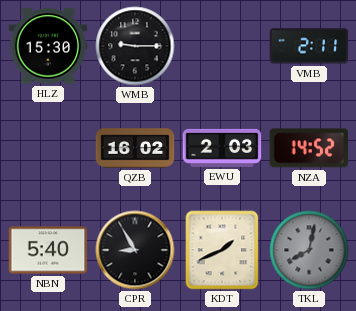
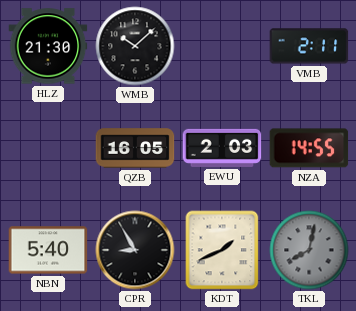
HLZ: 15:30 -> 21:30 (48, 46)
WMB: 9:15 -> 10:08 (135, 46)
QZB: 16:02 -> 16:05 (135, 148)
NZA: 14:52 -> 14:55 (309, 148)
